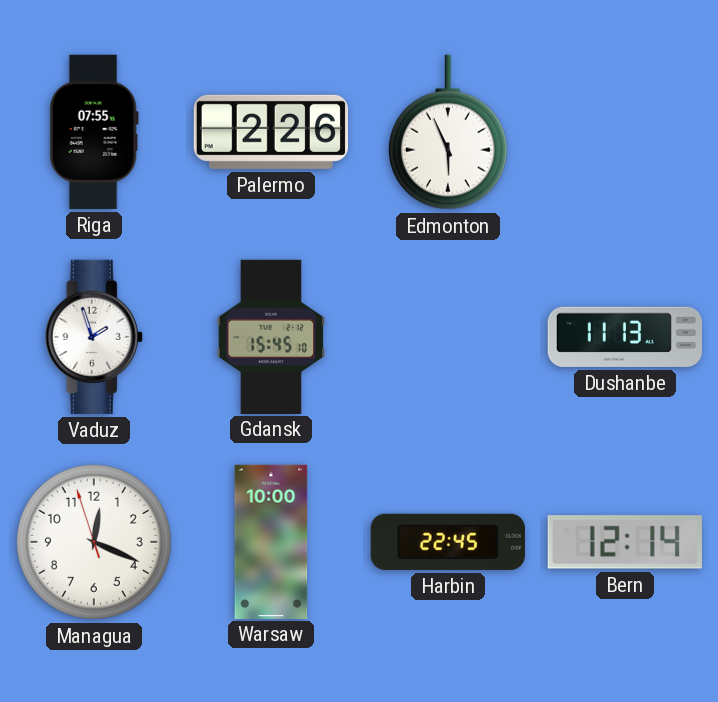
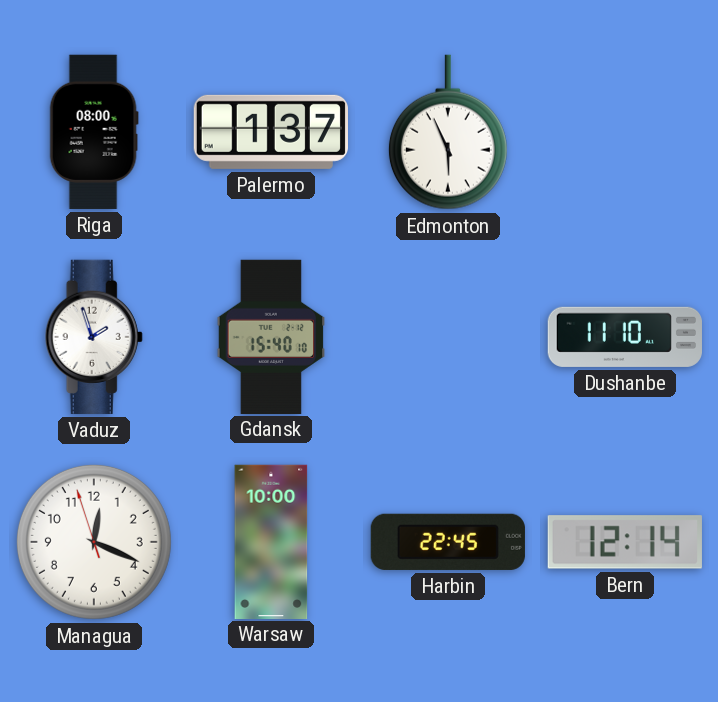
Riga: 07:55 -> 08:00 (94, 132)
Palermo: 2:26 -> 1:37 (271, 132)
Gdansk: 15:45 -> 15:40 (271, 336)
Dushanbe: 11:13 -> 11:10 (625, 337)
